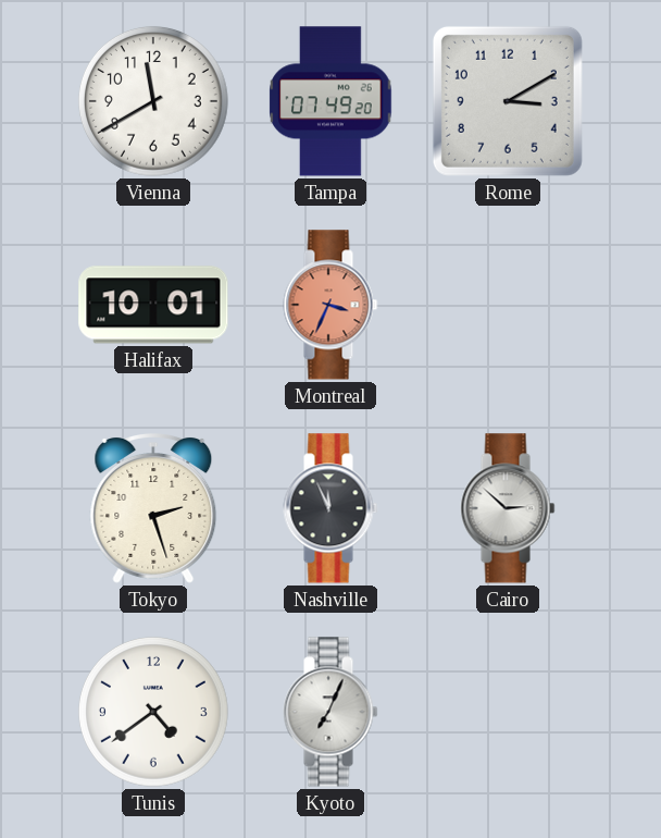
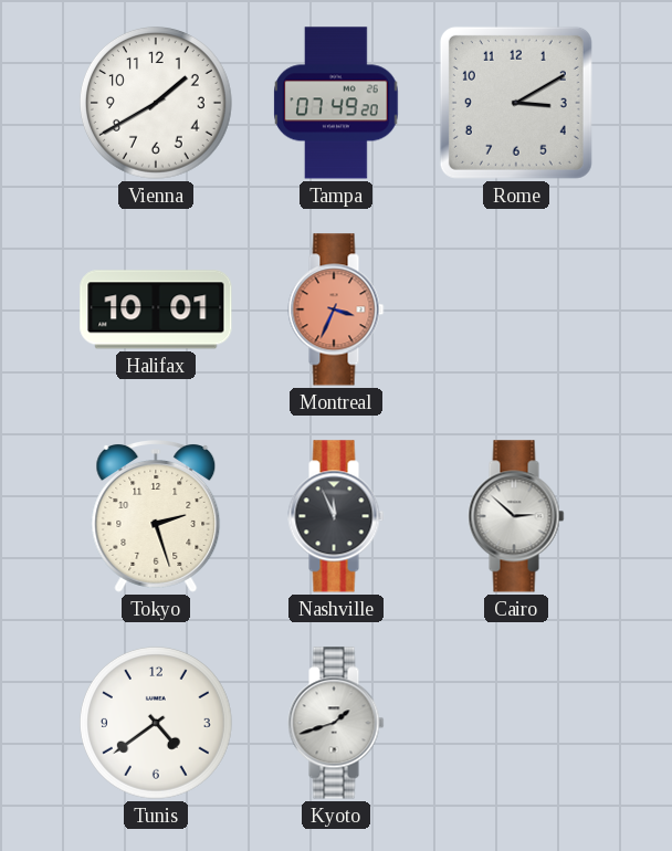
Vienna: 11:40 -> 1:40 (156, 103)
Kyoto: 7:04 -> 1:42 (336, 723)
